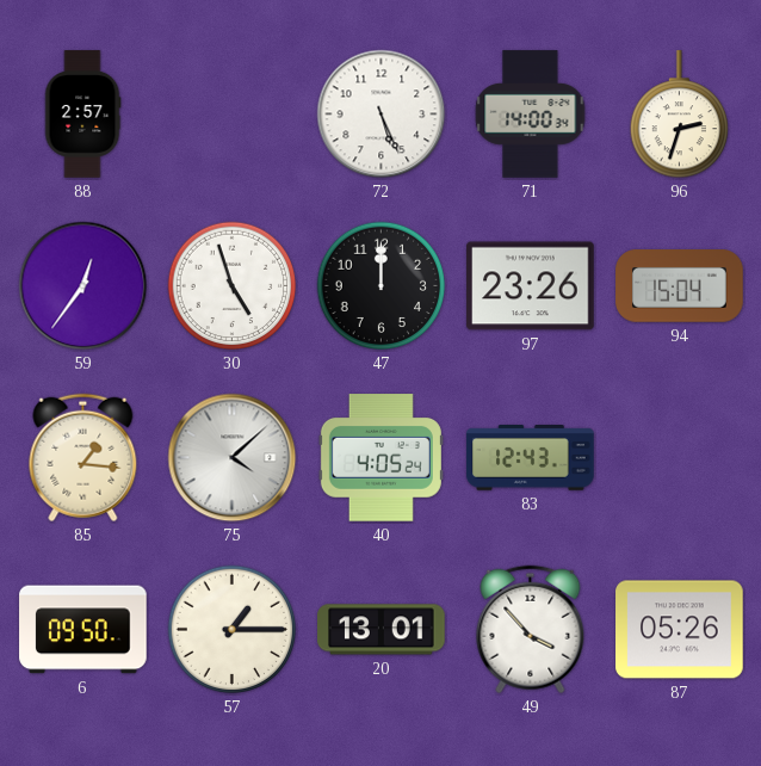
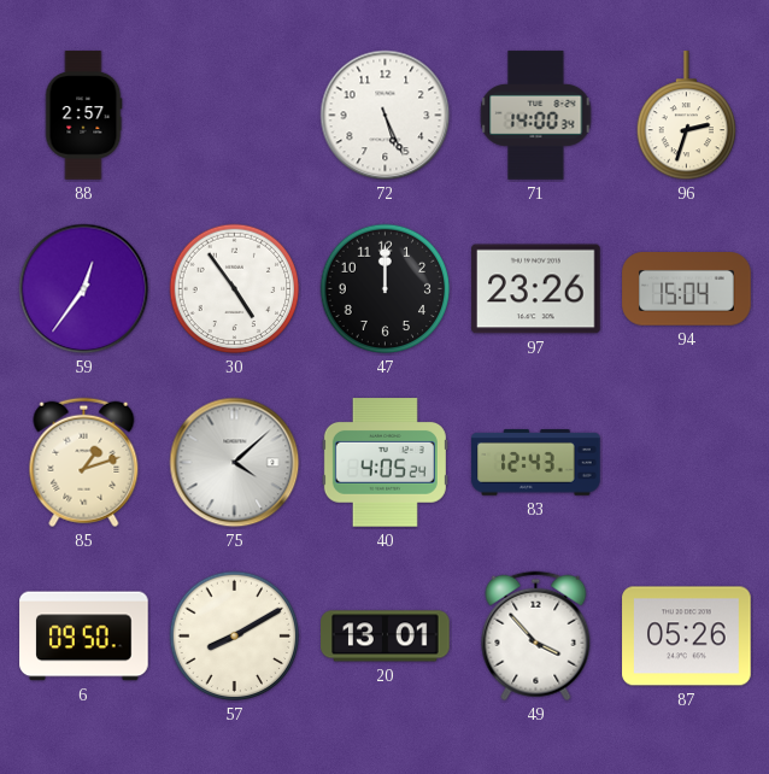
30: 4:57 -> 4:54 (235, 289)
85: 1:16 -> 1:12 (84, 463)
57: 1:15 -> 8:10 (235, 637)
